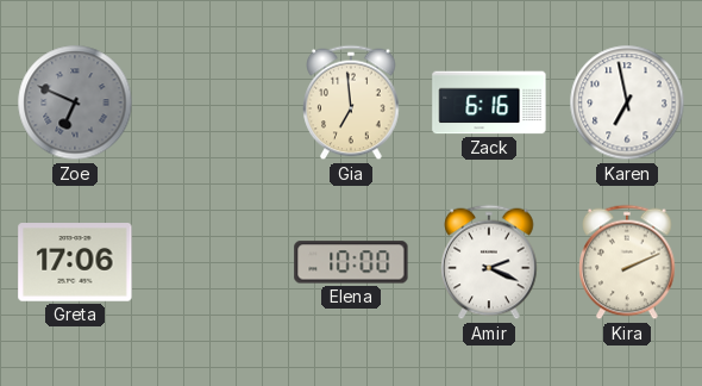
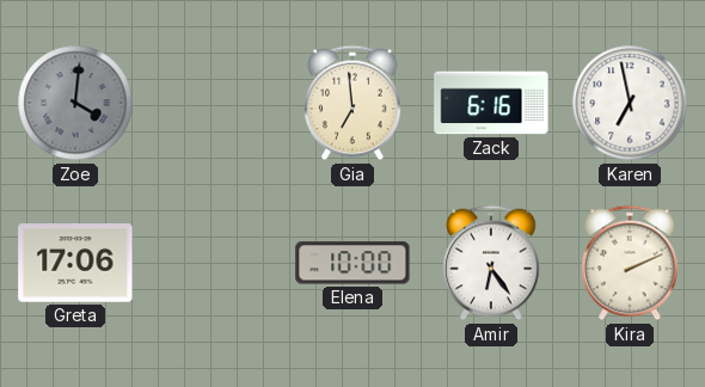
Zoe: 6:49 -> 4:01 (75, 103)
Amir: 2:19 -> 6:24 (491, 263)
